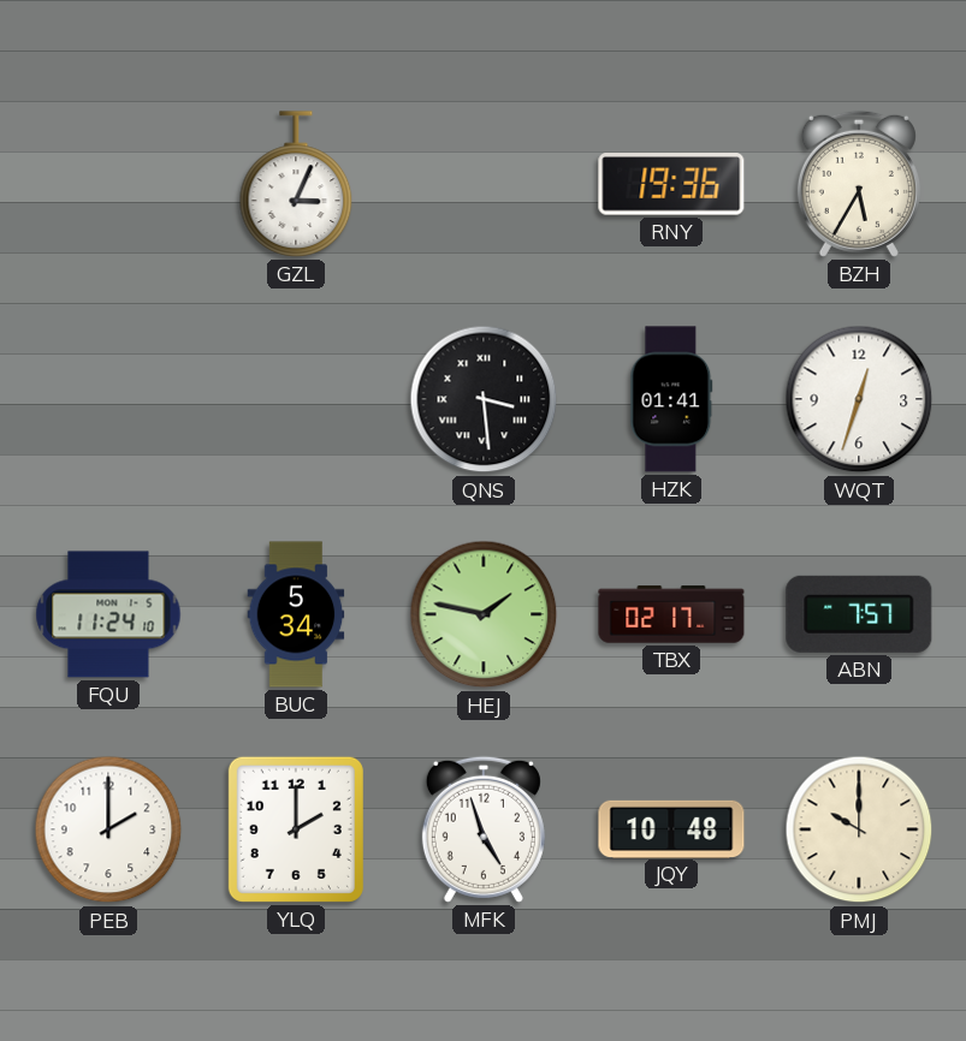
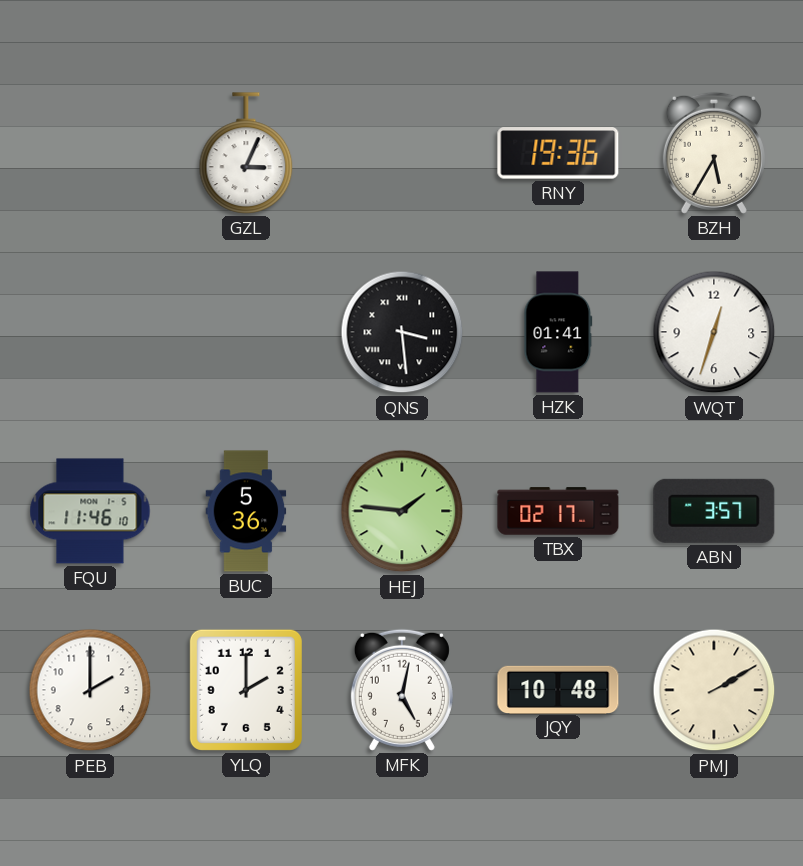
FQU: 11:24 -> 11:46 (90, 511)
BUC: 5:34 -> 5:36 (246, 511)
HEJ: 1:47 -> 1:46 (402, 511)
ABN: 7:57 -> 3:57 (714, 511)
MFK: 4:57 -> 5:02 (402, 690)
PMJ: 10:00 -> 2:10 (714, 690)
